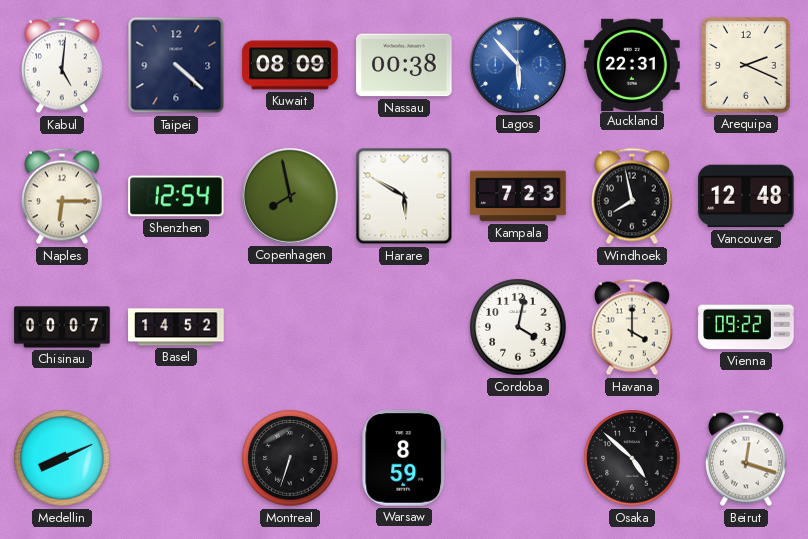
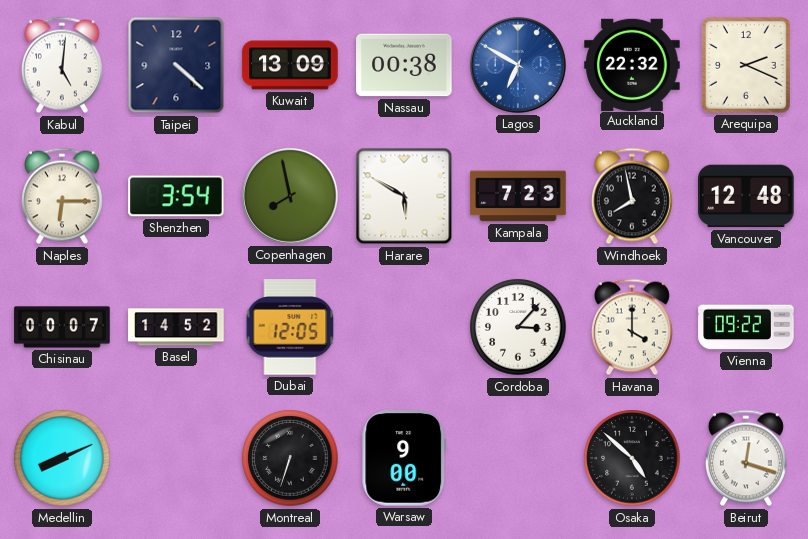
Kuwait: 08:09 -> 13:09 (290, 65)
Lagos: 5:53 -> 6:50 (519, 66)
Auckland: 22:31 -> 22:32 (632, 64)
Shenzhen: 12:54 -> 3:54 (176, 196)
Dubai: none -> 12:05 (290, 327)
Cordoba: 4:02 -> 3:07 (518, 327)
Warsaw: 8:59 -> 9:00 (404, 458)
